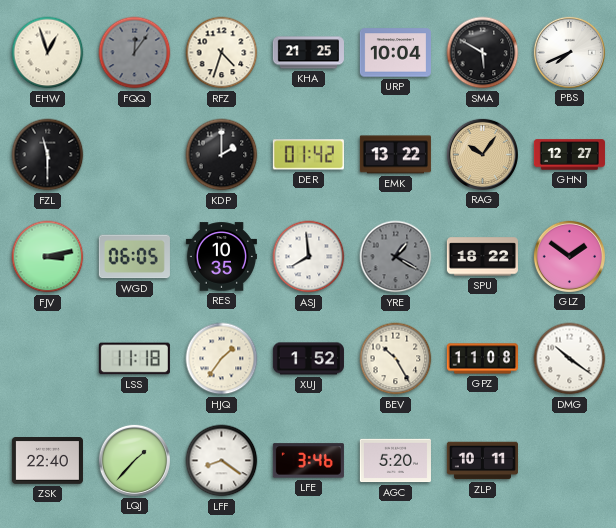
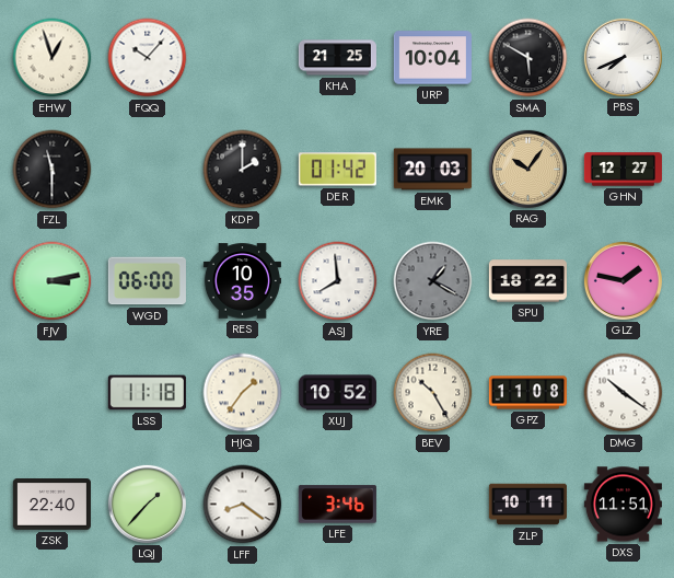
FQQ: 12:06 -> 10:07 (148, 58)
FQQ dial: grey -> white (148, 58)
RFZ: 4:33 -> none (222, 53)
EMK: 13:22 -> 20:03 (432, 170)
WGD: 06:05 -> 06:00 (147, 281)
GLZ: 1:51 -> 1:47 (623, 280)
XUJ: 1:52 -> 10:52 (337, 393)
AGC: 5:20 -> none (395, 461)
DXS: none -> 11:51 (623, 505)
